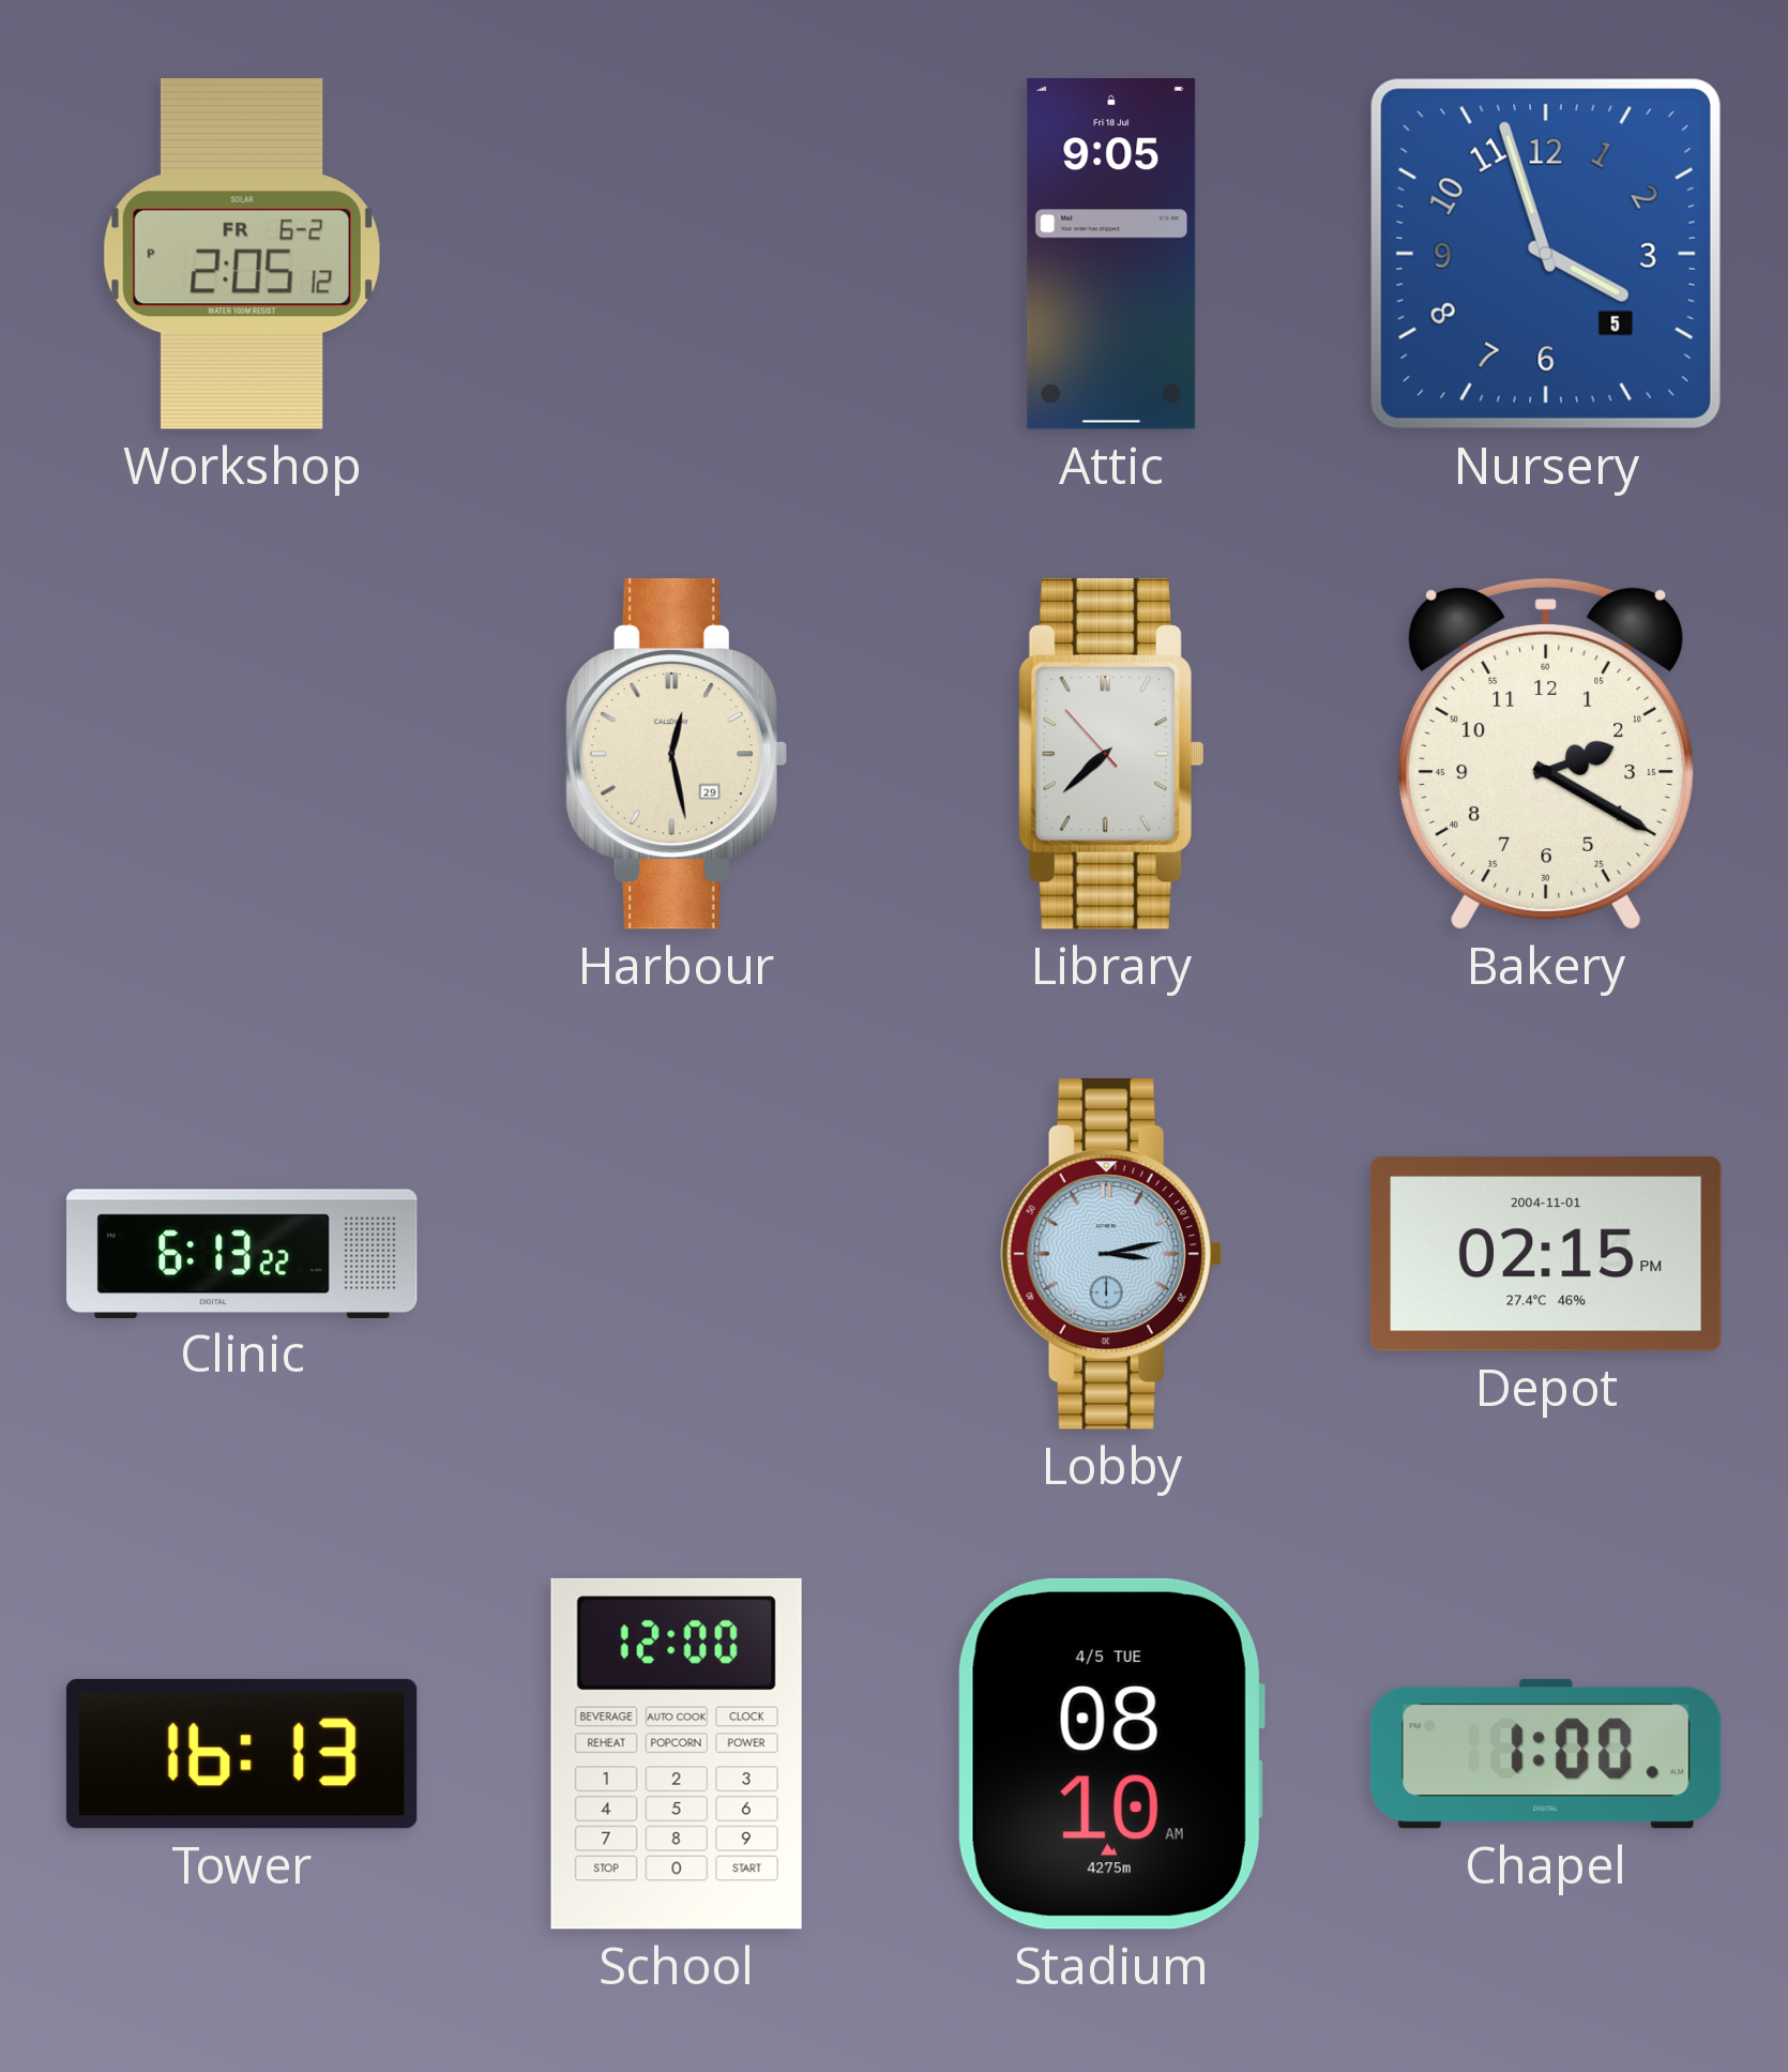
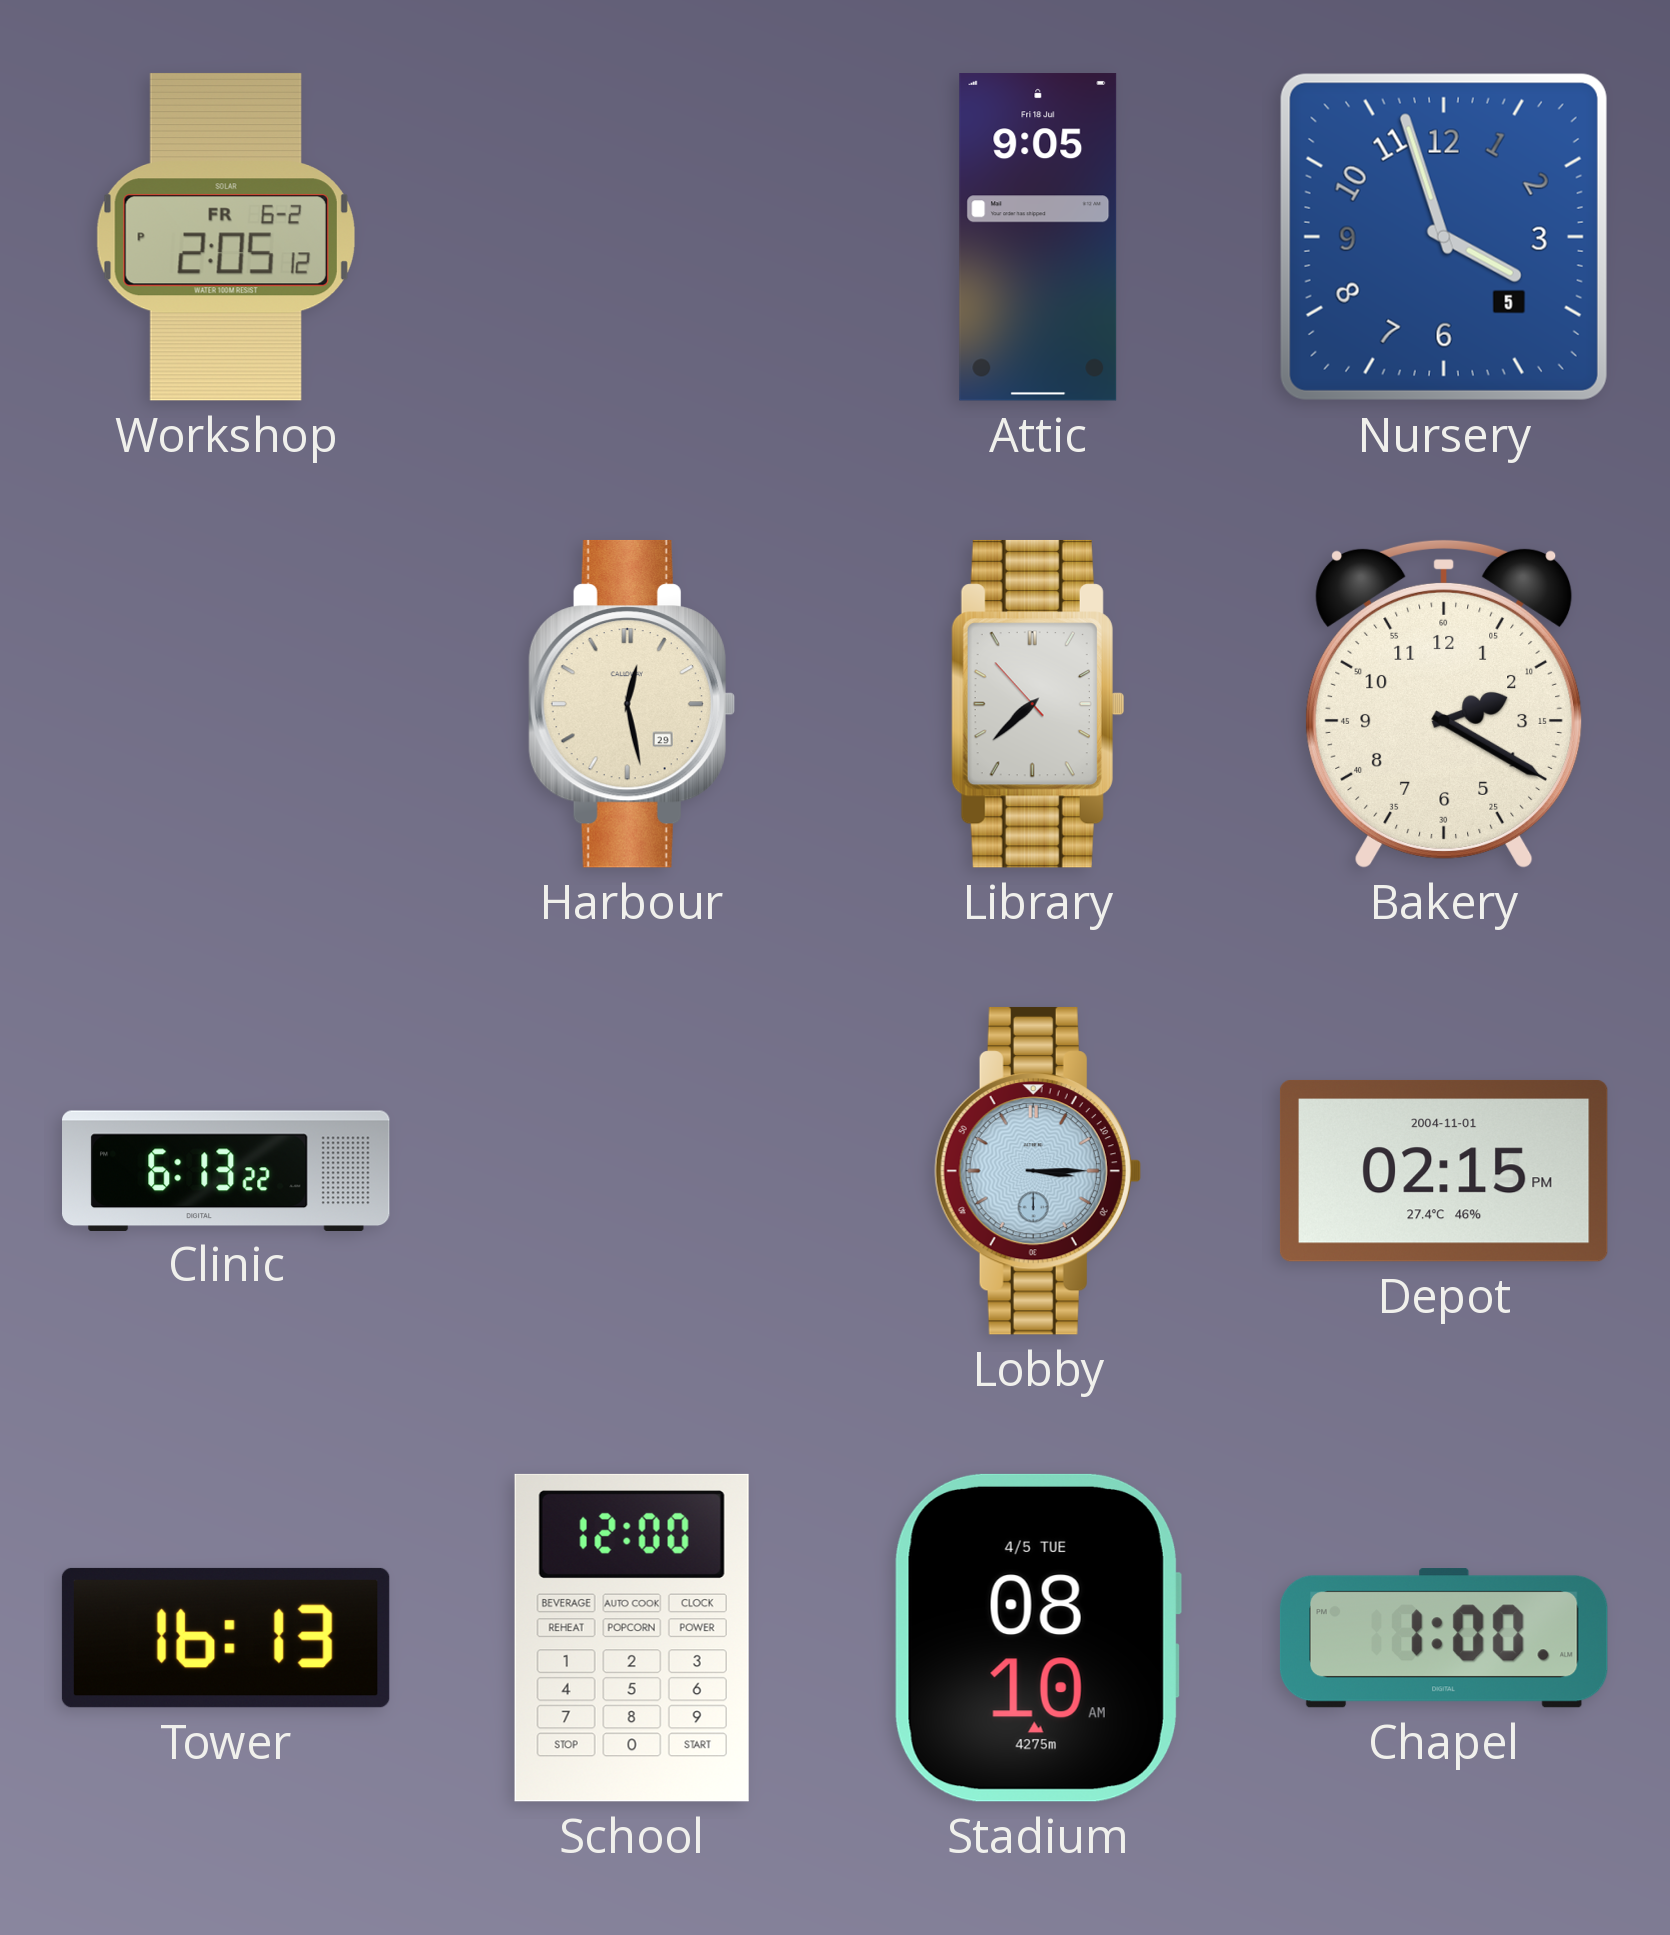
Lobby: 3:13 -> 3:15 (1038, 1171)
